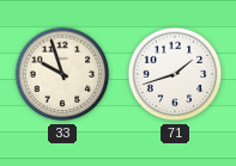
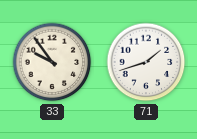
33: 9:57 -> 9:54 (52, 62)
